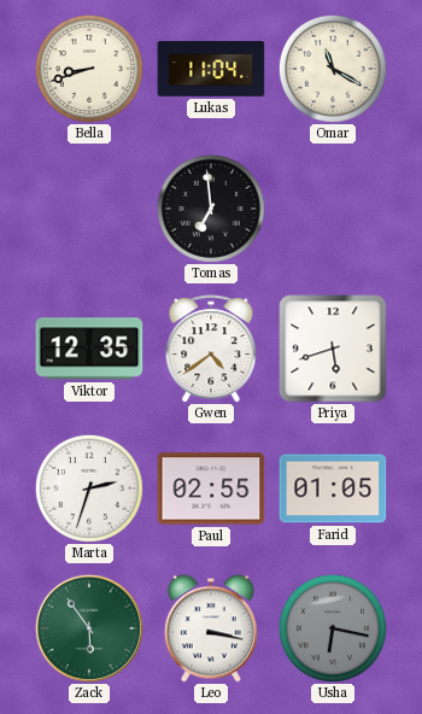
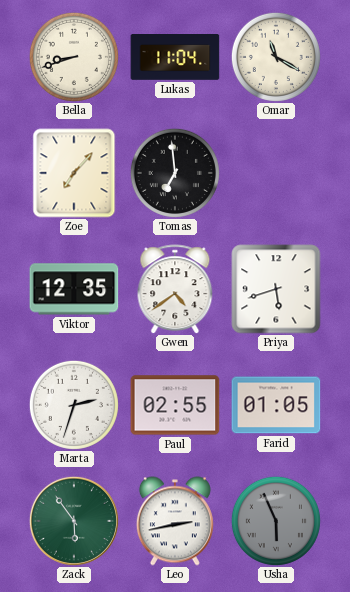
Zoe: none -> 7:07 (74, 173)
Leo: 3:17 -> 2:43 (175, 521)
Usha: 6:17 -> 5:56 (276, 521)
